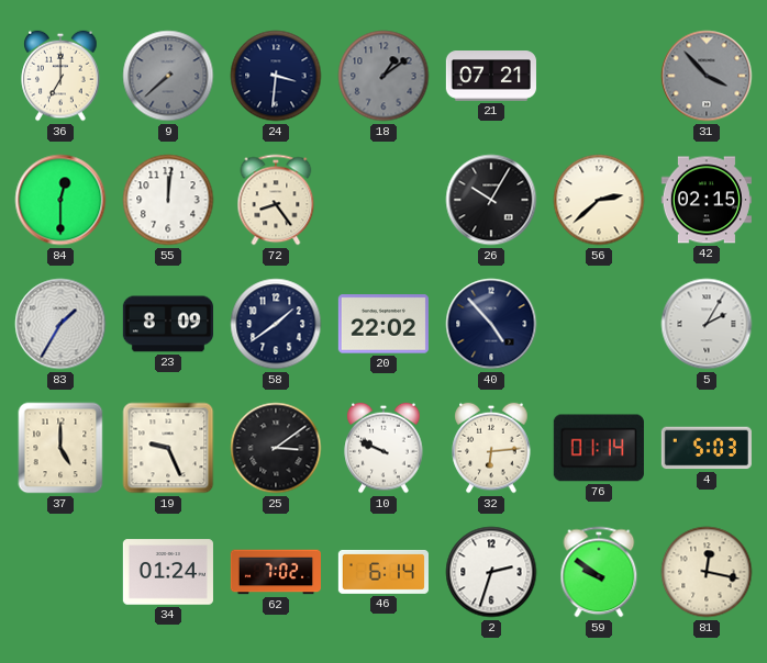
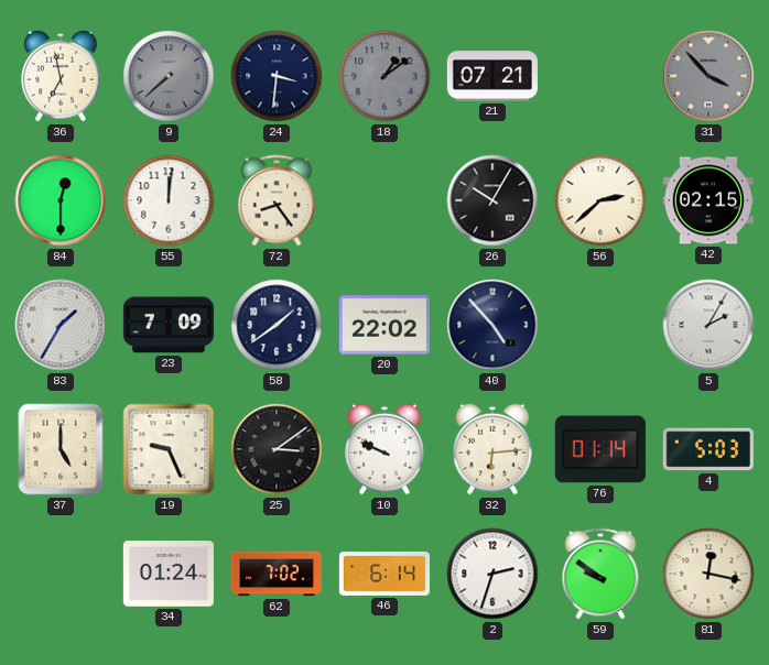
36: 7:00 -> 6:58 (61, 76)
23: 8:09 -> 7:09 (169, 325)
